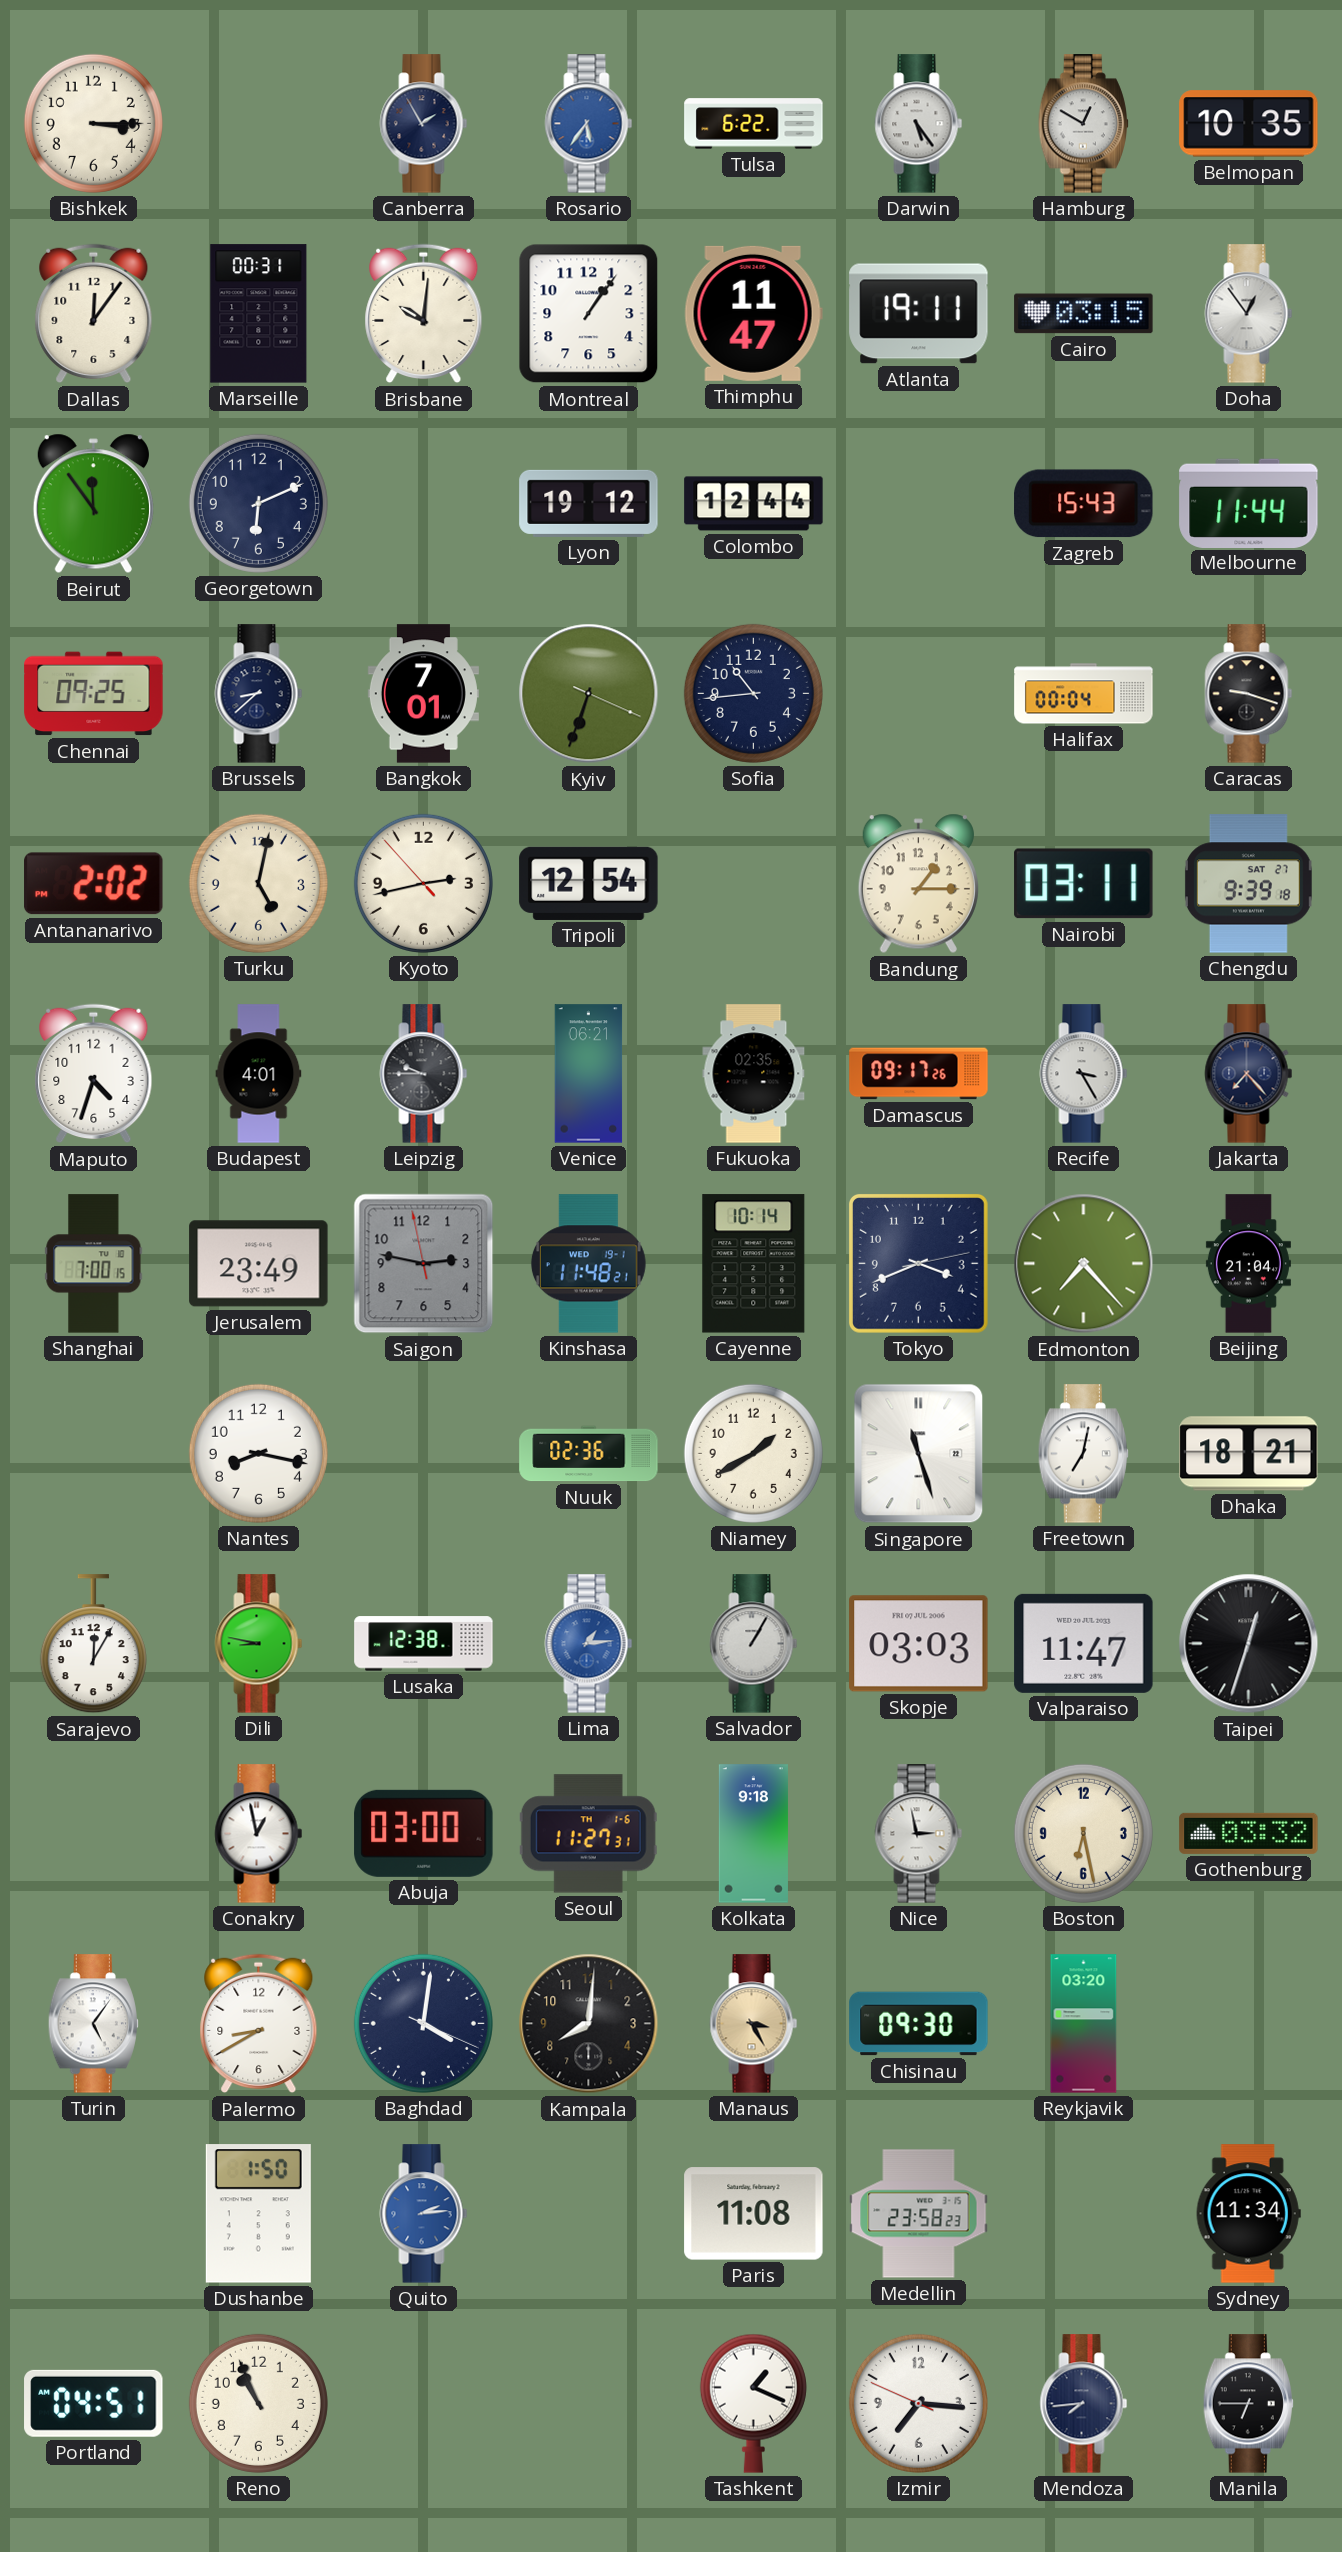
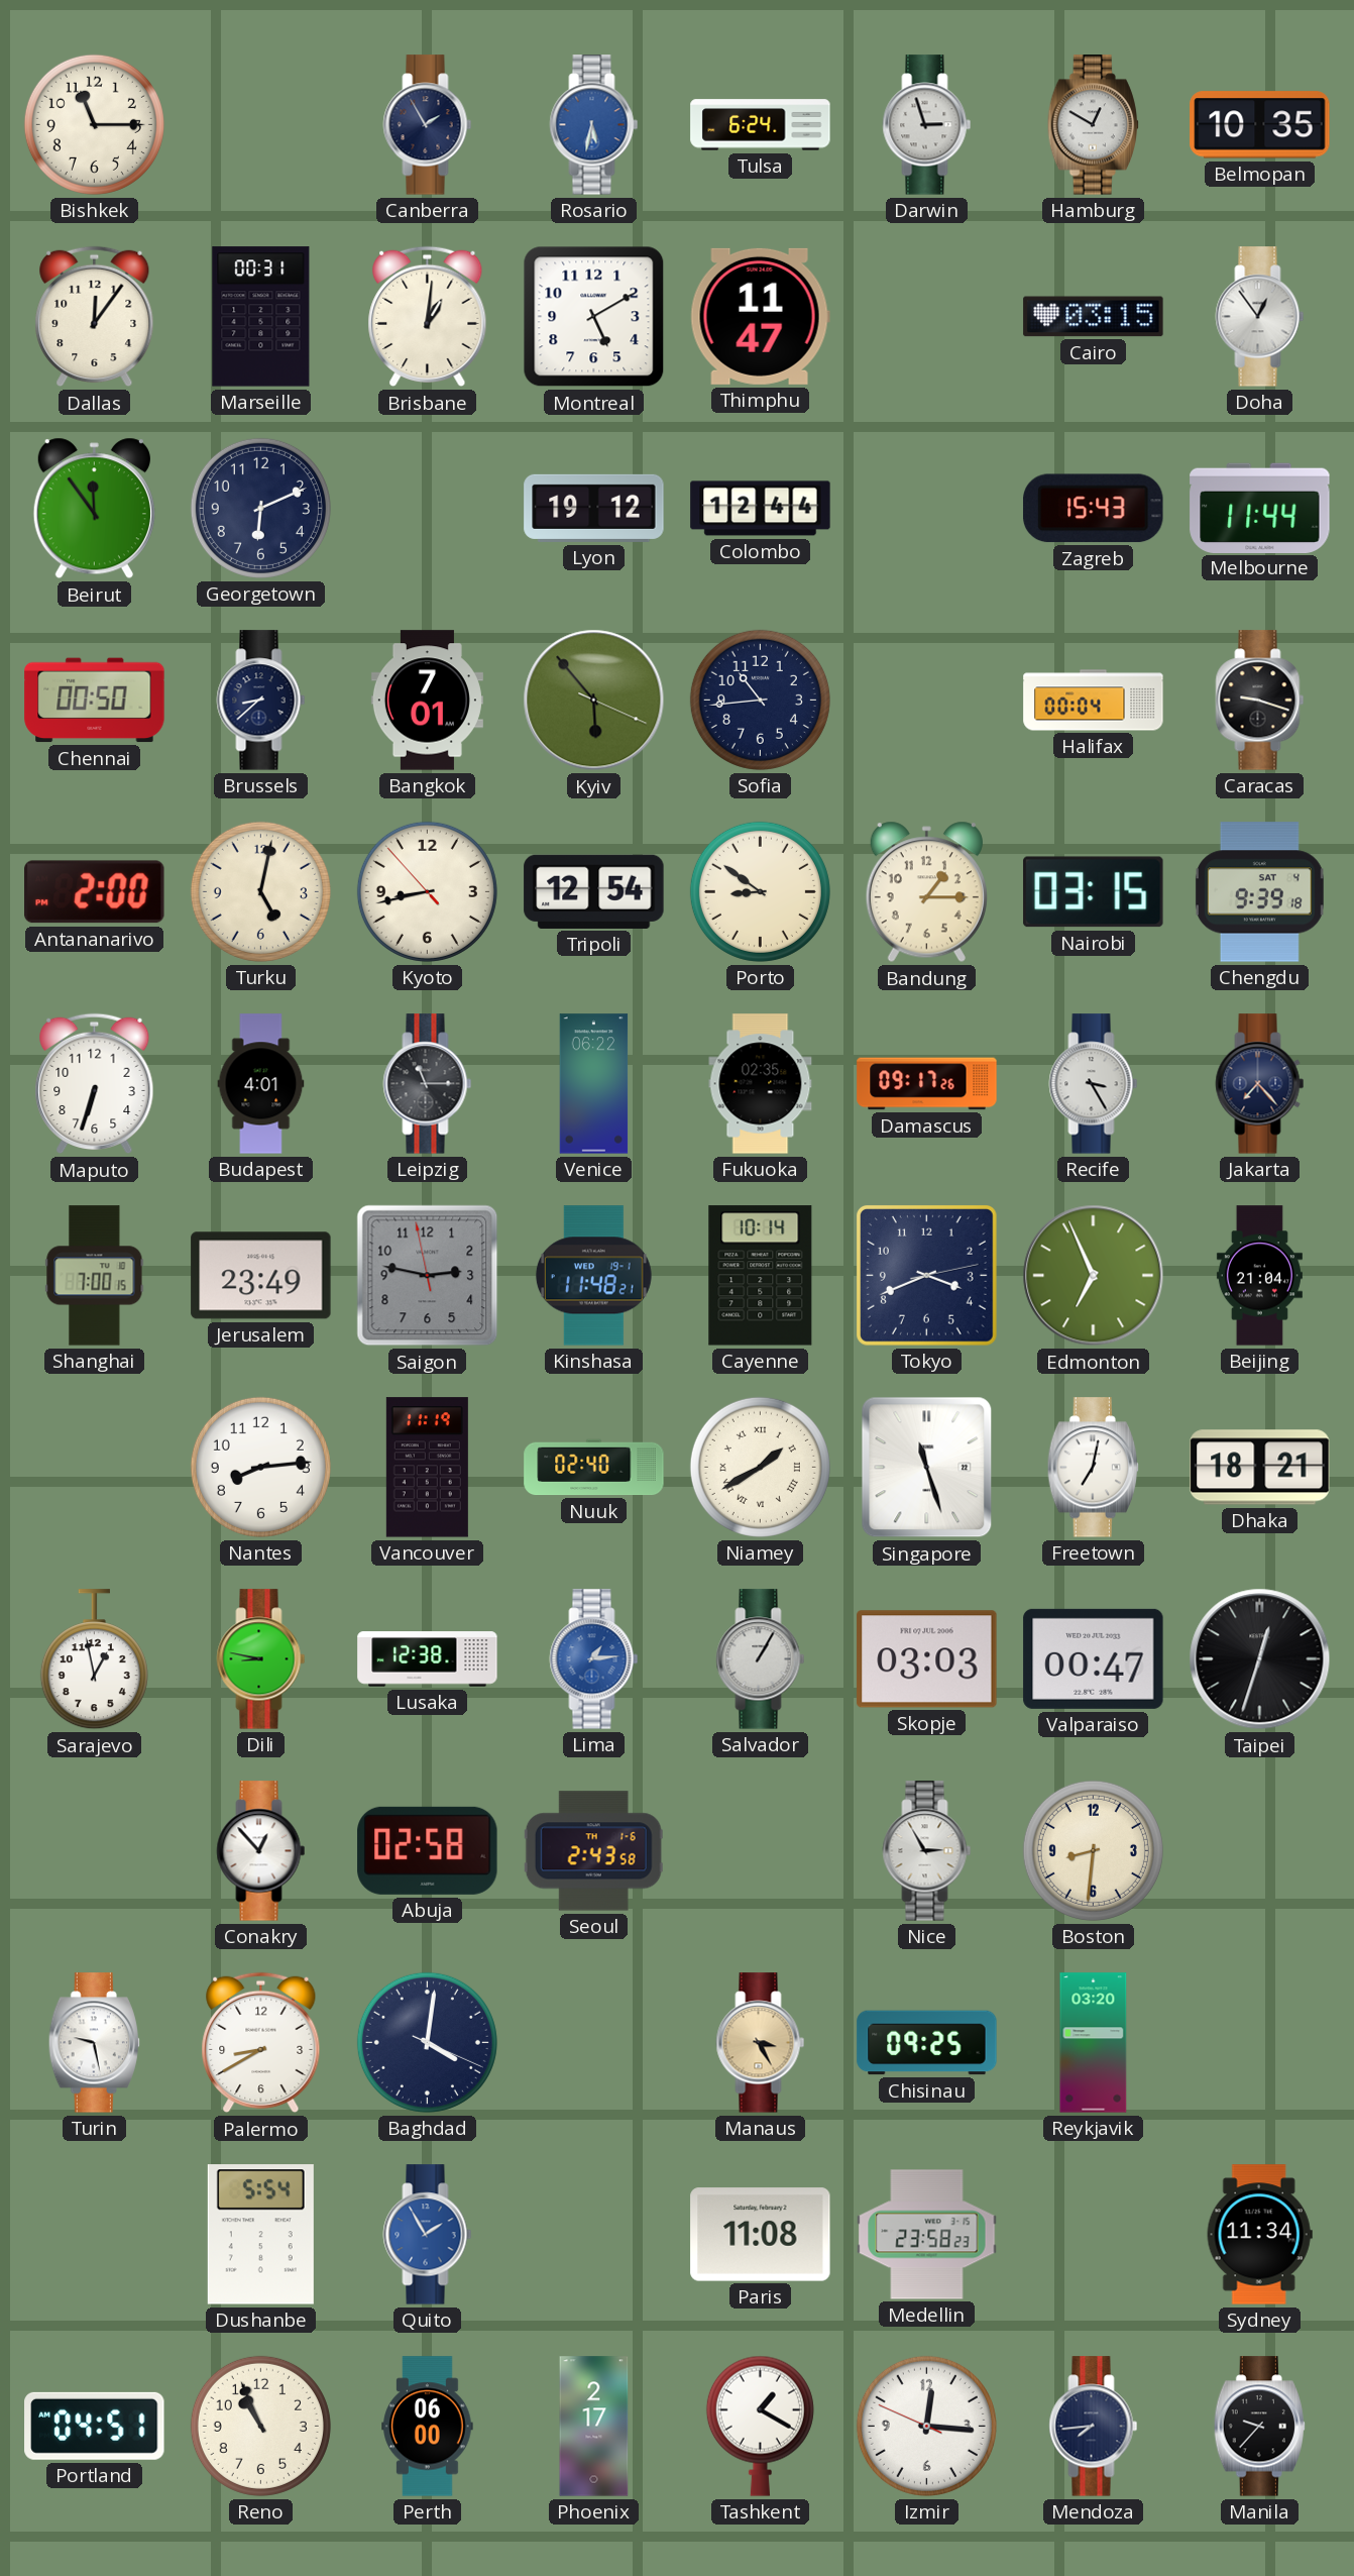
Bishkek: 3:15 -> 11:15 (94, 124)
Rosario: 5:36 -> 5:32 (594, 125)
Tulsa: 6:22 -> 6:24 (761, 125)
Darwin: 5:24 -> 2:57 (927, 125)
Brisbane: 10:01 -> 1:01 (428, 317)
Montreal: 1:06 -> 5:10 (594, 317)
Atlanta: 19:11 -> none (919, 314)
Chennai: 09:25 -> 00:50 (95, 701)
Kyiv: 6:33 -> 5:53 (594, 701)
Antananarivo: 2:02 -> 2:00 (95, 892)
Kyoto: 2:42 -> 8:42 (427, 891)
Porto: none -> 8:51 (760, 891)
Nairobi: 03:11 -> 03:15 (1094, 892)
Chengdu date: SAT 27 -> SAT 4 (1259, 892)
Maputo: 4:33 -> 6:33 (95, 1084)
Leipzig: 9:45 -> 11:15 (428, 1084)
Venice: 06:21 -> 06:22 (594, 1084)
Edmonton: 7:23 -> 6:56 (1094, 1276)
Nantes: 8:17 -> 8:14 (260, 1467)
Vancouver: none -> 11:19 (427, 1468)
Nuuk: 02:36 -> 02:40 (594, 1468)
Niamey numerals: Arabic -> Roman (760, 1467)
Sarajevo: 12:05 -> 12:58 (94, 1659)
Valparaiso: 11:47 -> 00:47 (1094, 1658)
Conakry: 12:58 -> 12:53 (261, 1851)
Abuja: 03:00 -> 02:58 (428, 1850)
Seoul: 11:27 -> 2:43 (593, 1851)
Kolkata: 9:18 -> none (753, 1834)
Nice: 2:58 -> 2:55 (927, 1851)
Boston: 6:28 -> 8:31 (1093, 1850)
Gothenburg: 03:32 -> none (1249, 1833)
Turin: 5:06 -> 9:28 (94, 2043)
Kampala: 8:01 -> none (589, 2024)
Chisinau: 09:30 -> 09:25 (927, 2043)
Dushanbe: 1:50 -> 5:54 (260, 2235)
Quito: 2:14 -> 1:55 (428, 2235)
Perth: none -> 06:00 (428, 2427)
Phoenix: none -> 2:17 (594, 2427)
Tashkent: 1:19 -> 1:20 (760, 2426)
Izmir: 7:15 -> 12:15 (926, 2426)
Manila: 6:45 -> 9:37 (1259, 2427)
